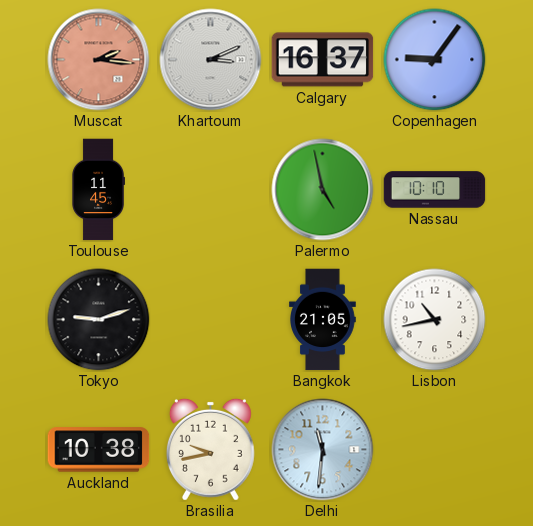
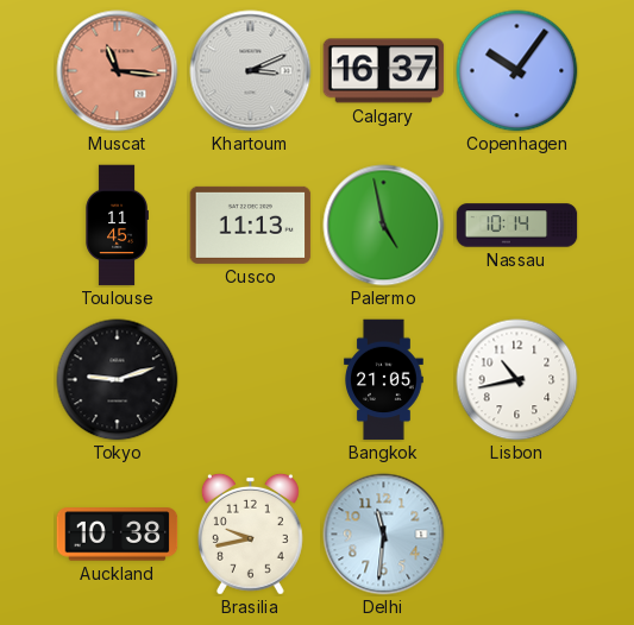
Muscat: 2:16 -> 11:16 (118, 71)
Copenhagen: 9:06 -> 10:06 (517, 71)
Cusco: none -> 11:13 (251, 225)
Nassau: 10:10 -> 10:14 (517, 226)
